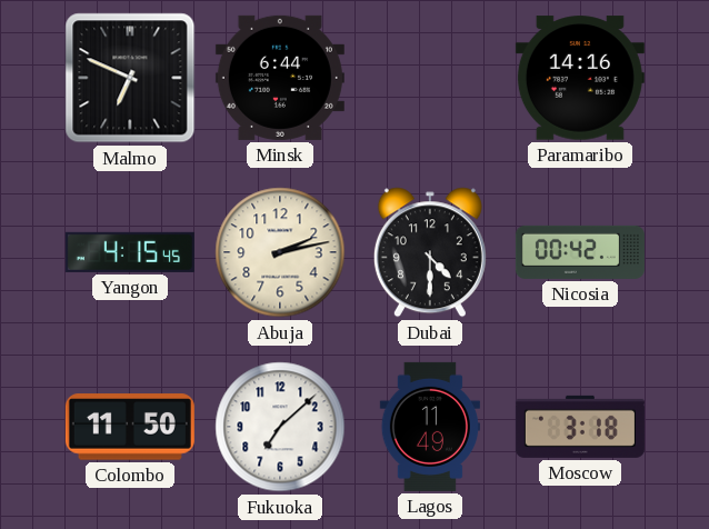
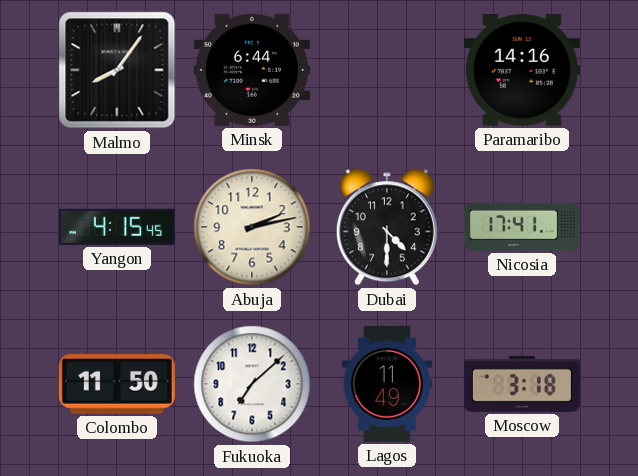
Malmo: 6:49 -> 8:06 (117, 70)
Nicosia: 00:42 -> 17:41 (522, 227)
